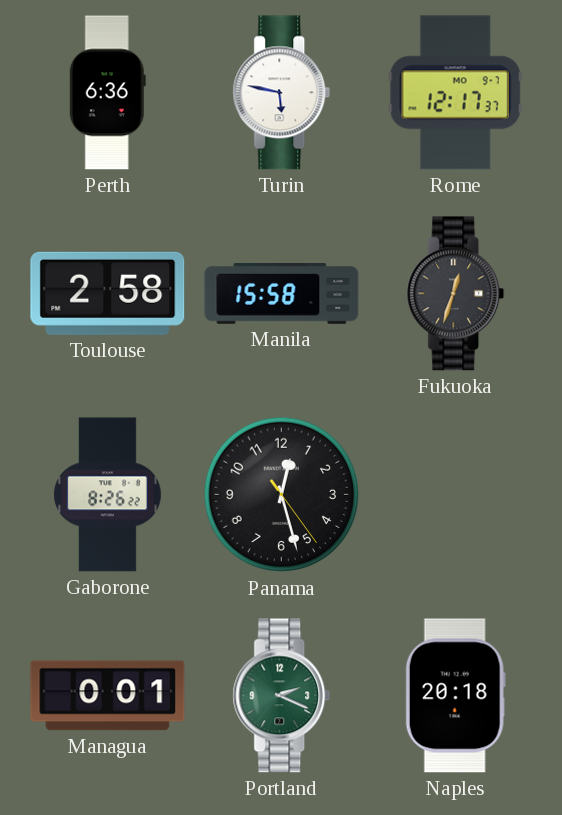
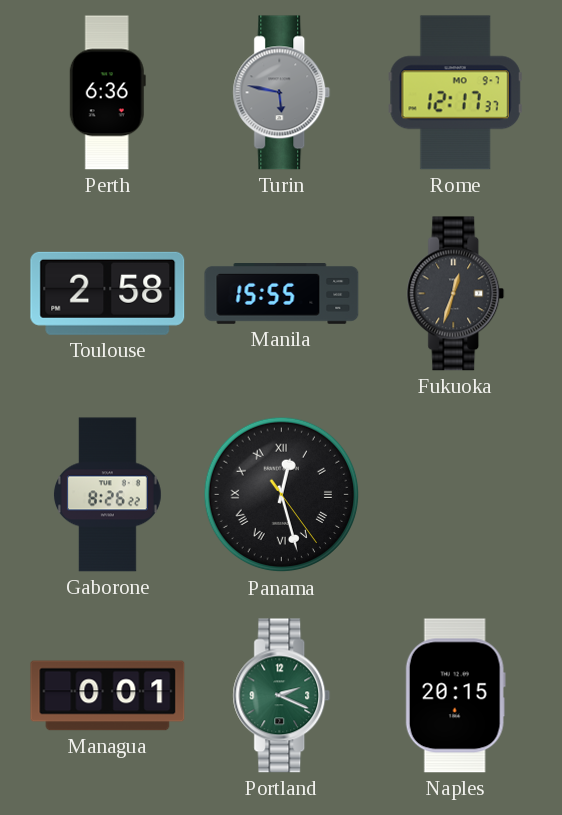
Turin dial: white -> grey (282, 93)
Manila: 15:58 -> 15:55 (282, 294)
Panama numerals: Arabic -> Roman (282, 495)
Naples: 20:18 -> 20:15 (455, 696)
